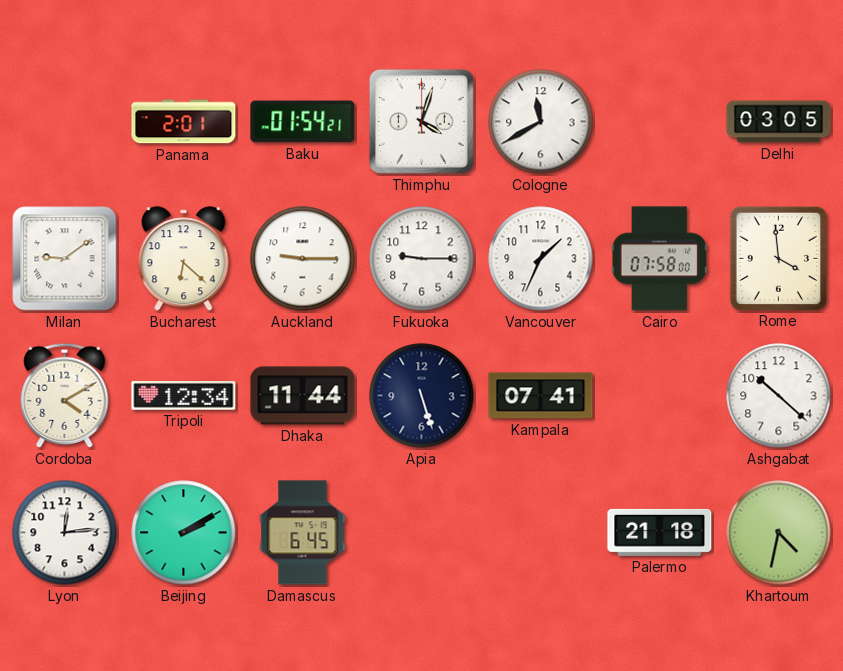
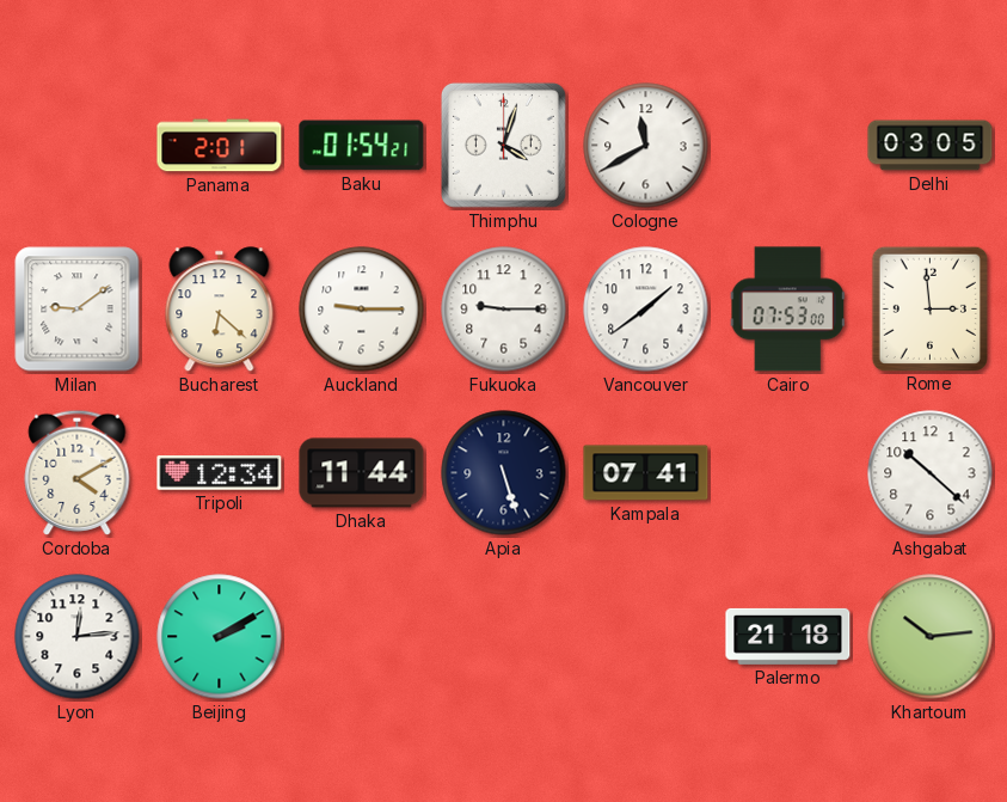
Vancouver: 1:34 -> 1:39 (646, 310)
Cairo: 07:58 -> 07:53 (787, 310)
Rome: 3:59 -> 2:59 (929, 308)
Damascus: 6:45 -> none (303, 533)
Khartoum: 4:32 -> 10:14 (931, 637)
